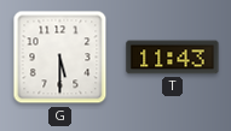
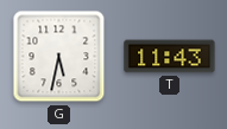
G: 5:30 -> 5:32 (59, 57)
